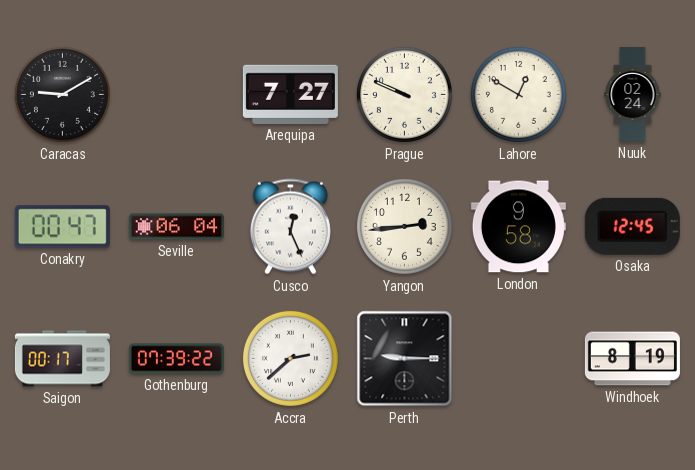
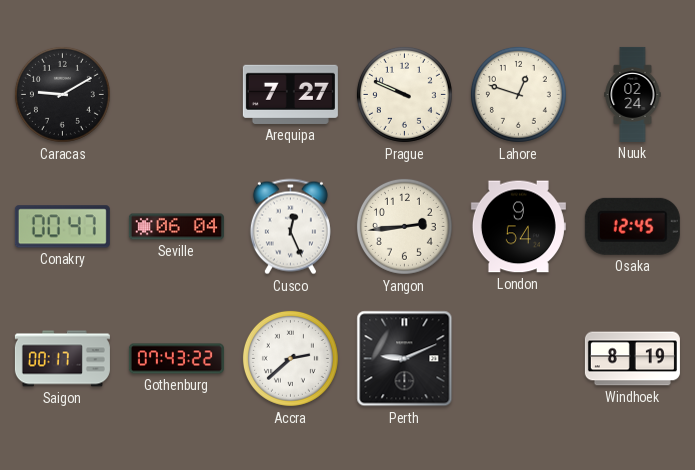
Lahore: 12:50 -> 12:48 (518, 94)
London: 9:58 -> 9:54 (518, 227)
Gothenburg: 07:39 -> 07:43 (176, 359)
Perth: 9:15 -> 9:11 (405, 359)
